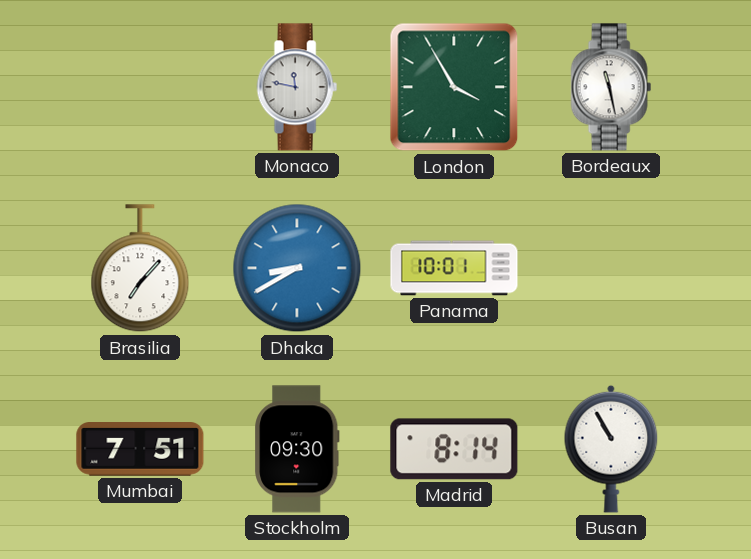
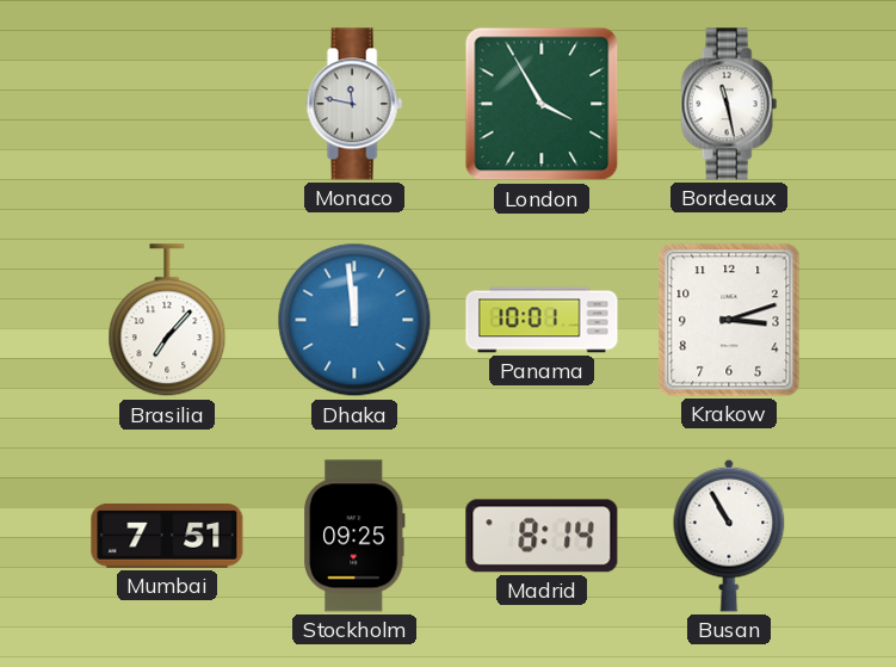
Dhaka: 8:40 -> 11:59 (354, 320)
Krakow: none -> 3:12 (729, 320)
Stockholm: 09:30 -> 09:25 (354, 536)
